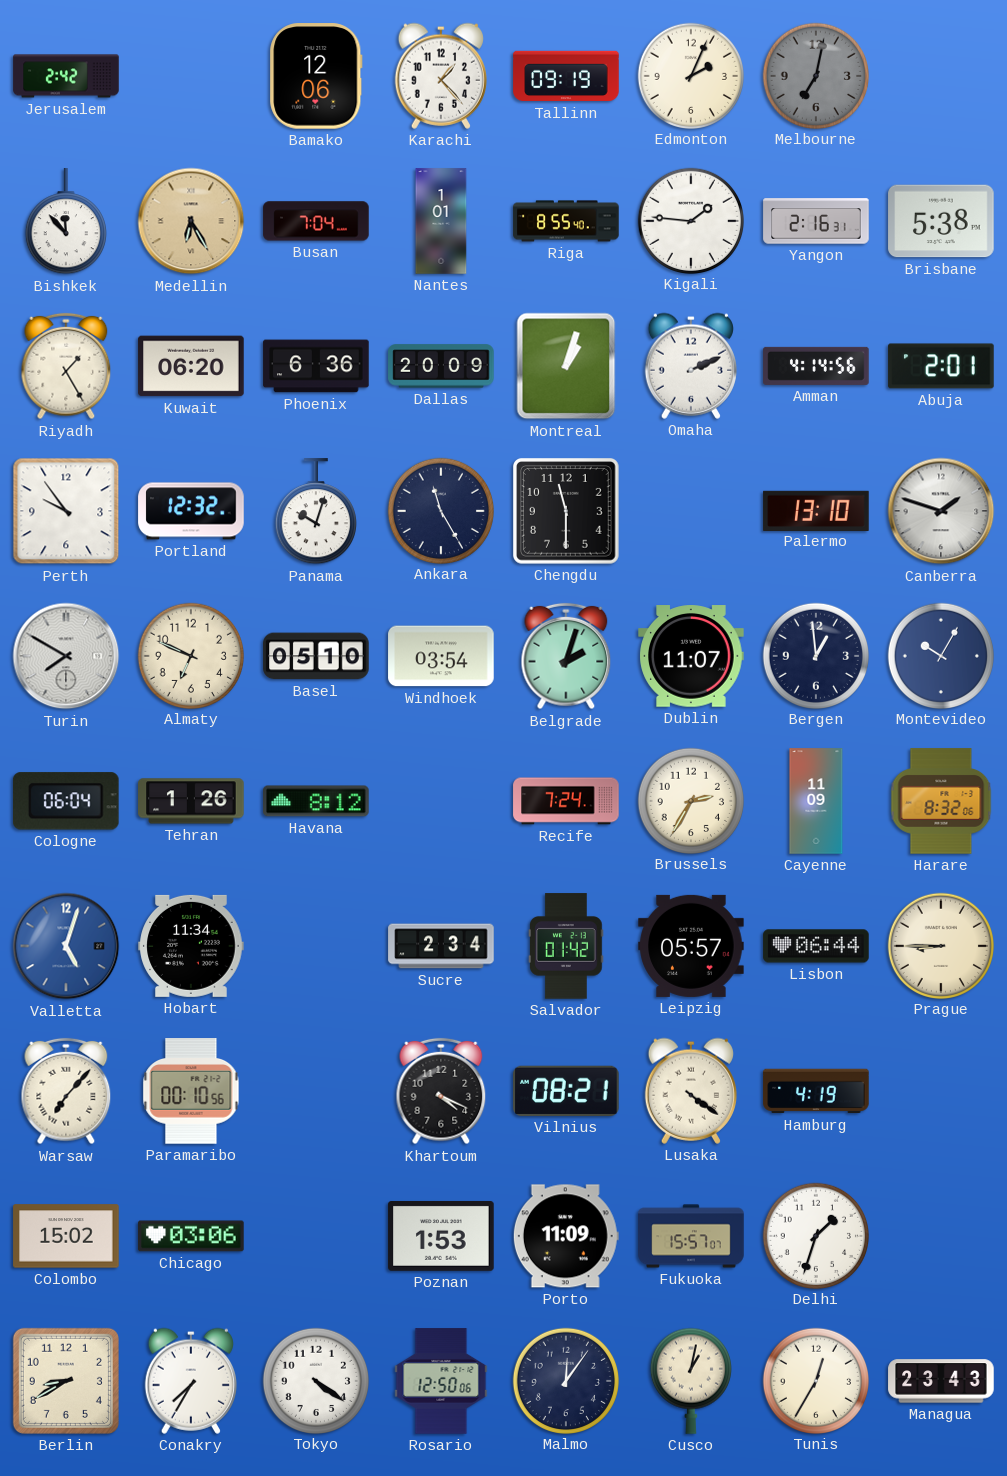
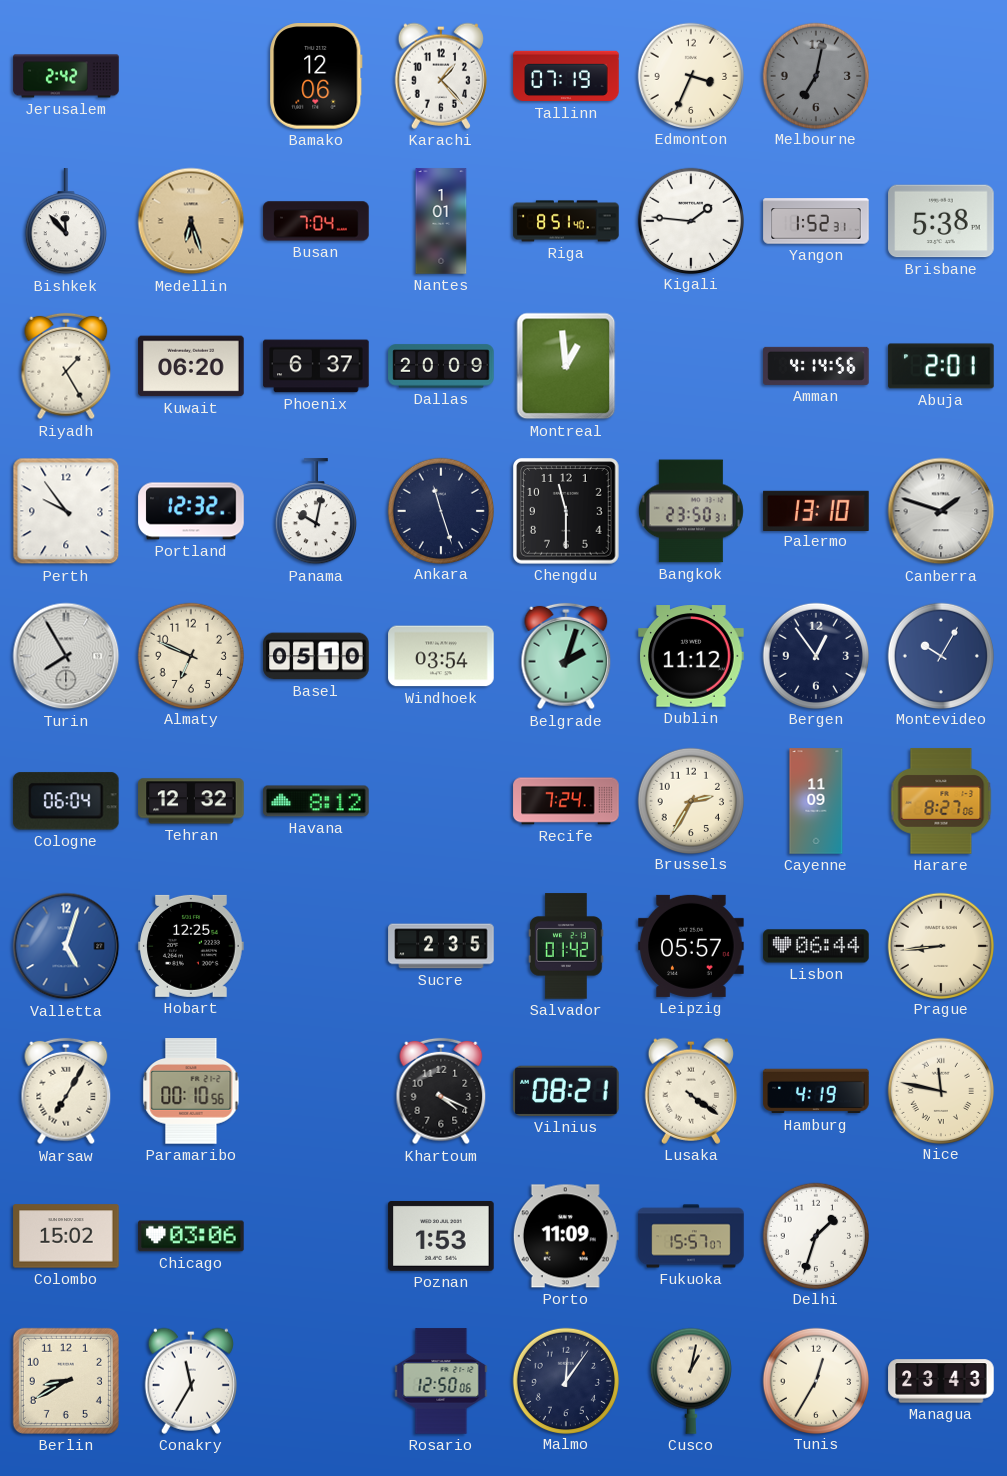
Tallinn: 09:19 -> 07:19 (566, 76)
Edmonton: 2:04 -> 3:34 (690, 75)
Medellin: 6:25 -> 6:27 (191, 221)
Riga: 8:55 -> 8:51 (566, 221)
Yangon: 2:16 -> 1:52 (816, 221)
Phoenix: 6:36 -> 6:37 (316, 366)
Montreal: 1:03 -> 12:59 (566, 366)
Omaha: 2:11 -> none (691, 366)
Panama: 10:03 -> 10:02 (316, 512)
Ankara: 11:25 -> 11:27 (440, 510)
Bangkok: none -> 23:50 (691, 511)
Turin: 7:50 -> 7:55 (66, 656)
Dublin: 11:07 -> 11:12 (691, 656)
Bergen: 12:59 -> 12:54 (815, 655)
Tehran: 1:26 -> 12:32 (191, 801)
Harare: 8:32 -> 8:27 (941, 801)
Hobart: 11:34 -> 12:25 (191, 946)
Sucre: 2:34 -> 2:35 (441, 946)
Prague: 8:45 -> 8:44 (940, 945)
Warsaw: 7:07 -> 7:05 (66, 1091)
Nice: none -> 11:47 (940, 1090)
Conakry: 7:35 -> 11:35 (191, 1381)
Tokyo: 4:21 -> none (315, 1380)
